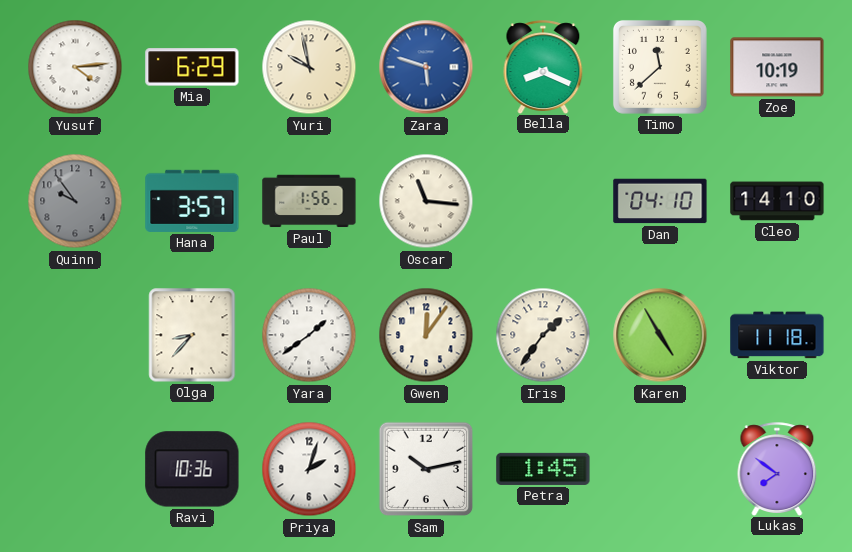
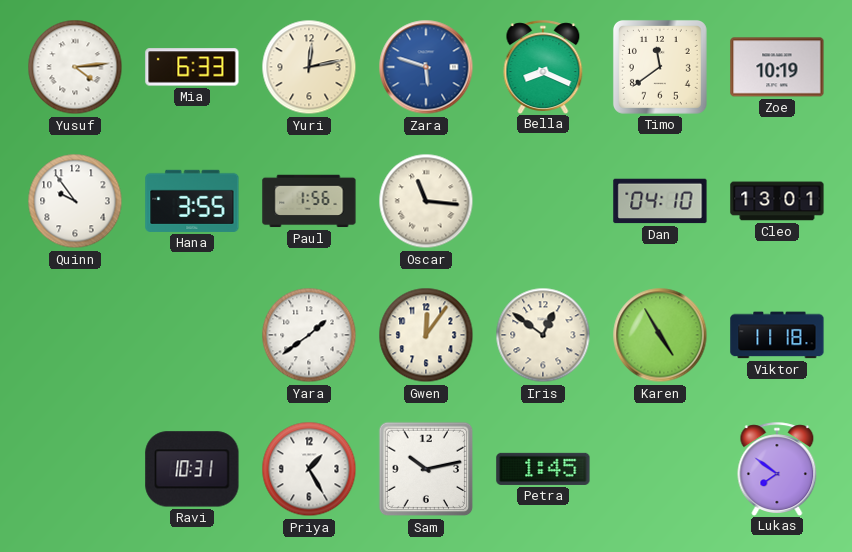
Mia: 6:29 -> 6:33 (192, 67)
Yuri: 9:58 -> 12:13 (309, 67)
Timo: 11:38 -> 11:39 (660, 67)
Quinn dial: grey -> white (75, 201)
Hana: 3:57 -> 3:55 (192, 201)
Cleo: 14:10 -> 13:01 (777, 201)
Olga: 8:37 -> none (192, 335)
Iris: 1:36 -> 12:51 (543, 335)
Ravi: 10:36 -> 10:31 (192, 469)
Priya: 2:03 -> 1:25 (309, 469)
